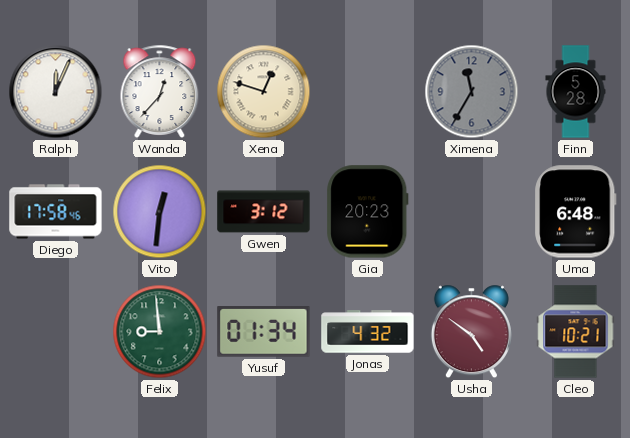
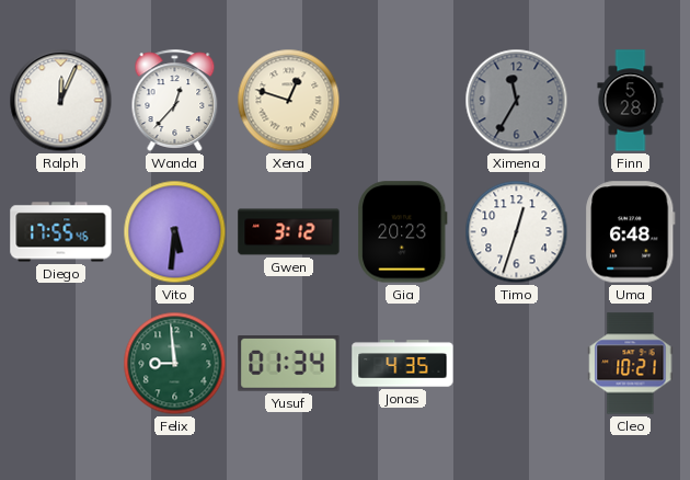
Diego: 17:58 -> 17:55 (61, 232)
Vito: 12:31 -> 5:31 (175, 232)
Timo: none -> 12:33 (517, 232)
Jonas: 4:32 -> 4:35 (403, 364)
Usha: 4:51 -> none (471, 332)
